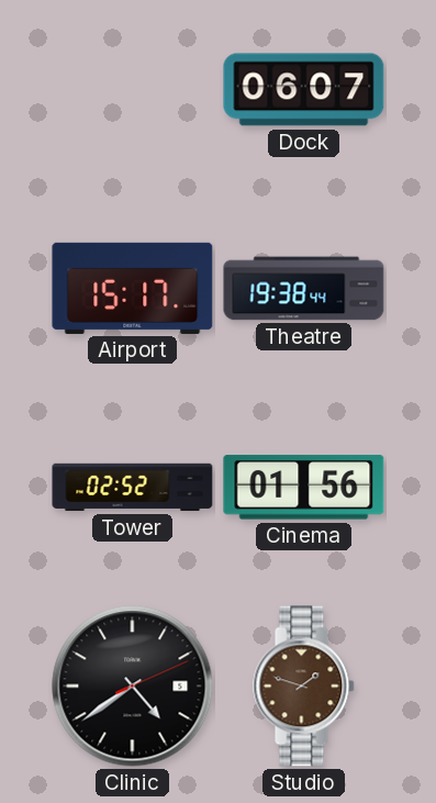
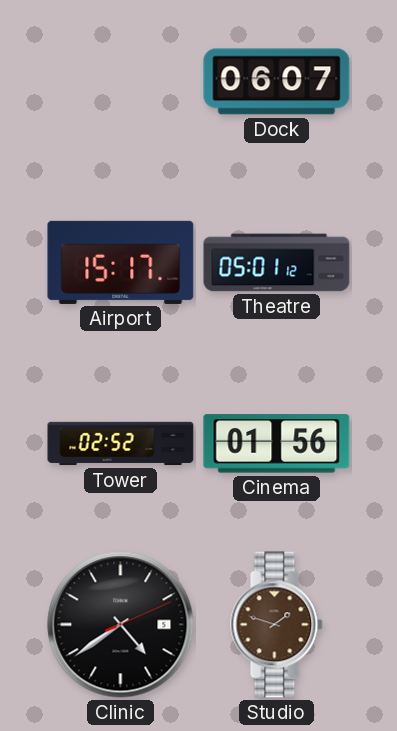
Theatre: 19:38 -> 05:01 (277, 263)
